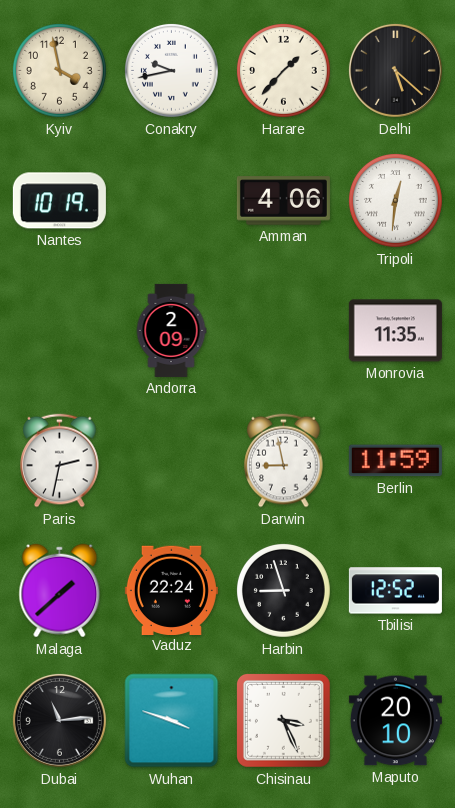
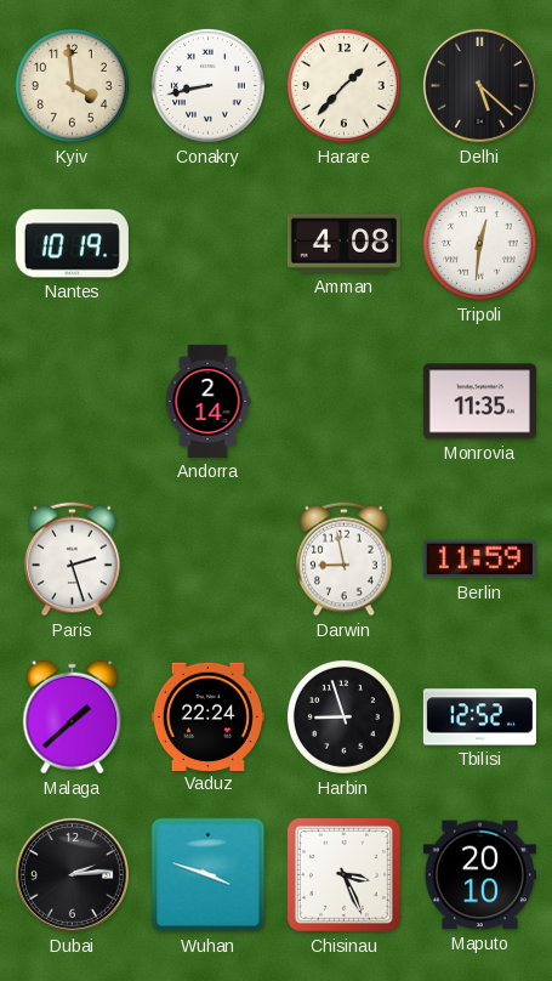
Kyiv: 3:58 -> 3:59 (73, 86)
Conakry: 9:43 -> 8:43 (209, 86)
Amman: 4:06 -> 4:08 (343, 244)
Andorra: 2:09 -> 2:14 (207, 401)
Paris: 2:32 -> 2:27 (73, 560)
Dubai: 11:14 -> 2:14 (72, 874)
